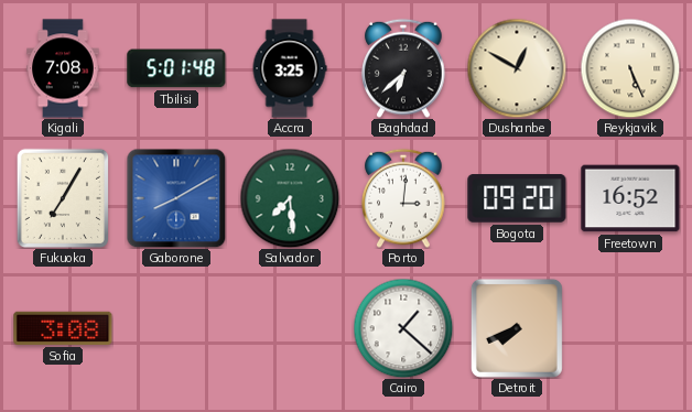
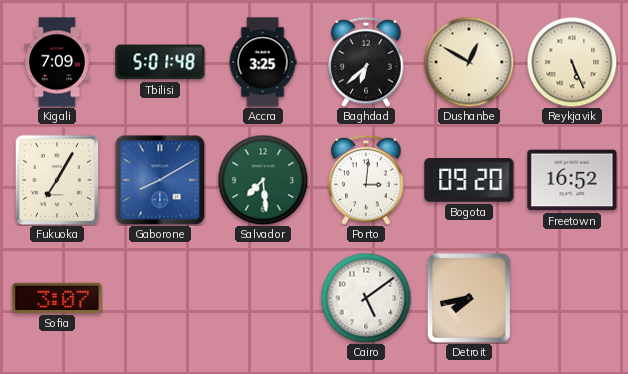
Kigali: 7:08 -> 7:09 (57, 62)
Sofia: 3:08 -> 3:07 (57, 298)
Cairo: 1:22 -> 5:09 (366, 298)
Detroit: 7:41 -> 7:43 (469, 298)
